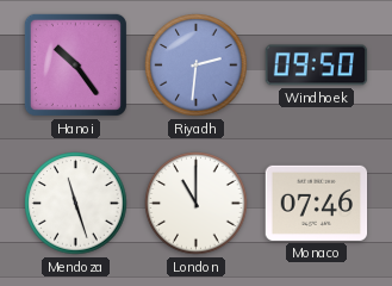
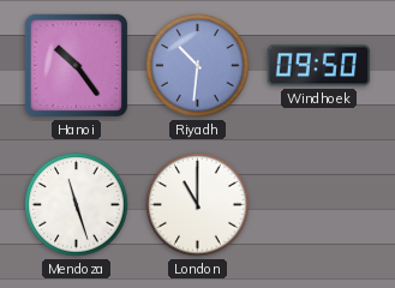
Riyadh: 2:31 -> 10:31 (198, 66)
Monaco: 07:46 -> none (317, 203)
